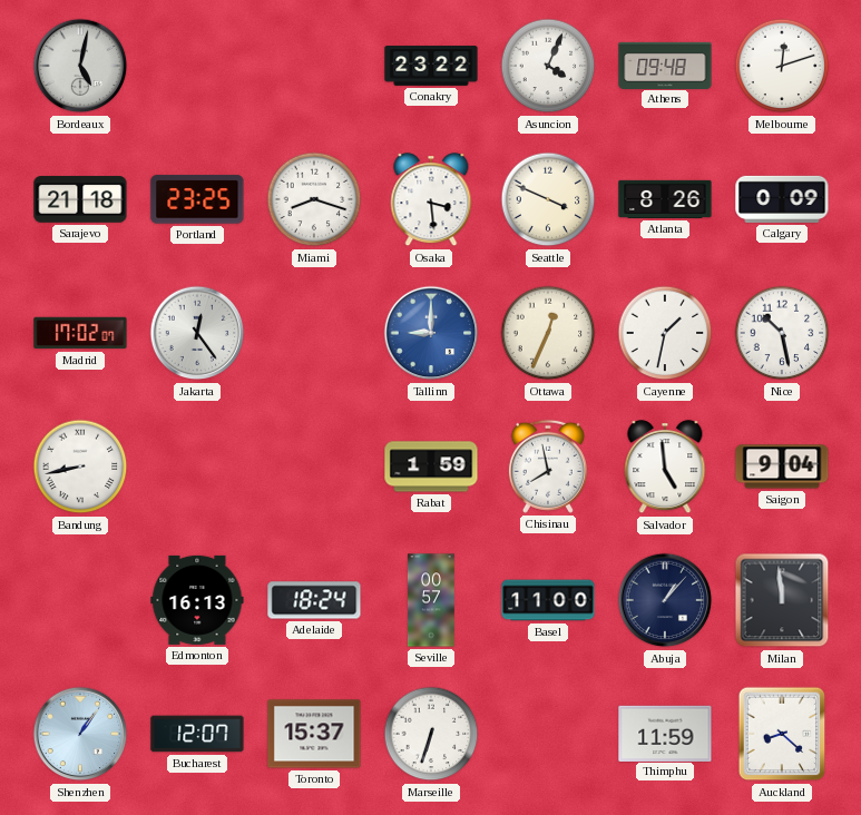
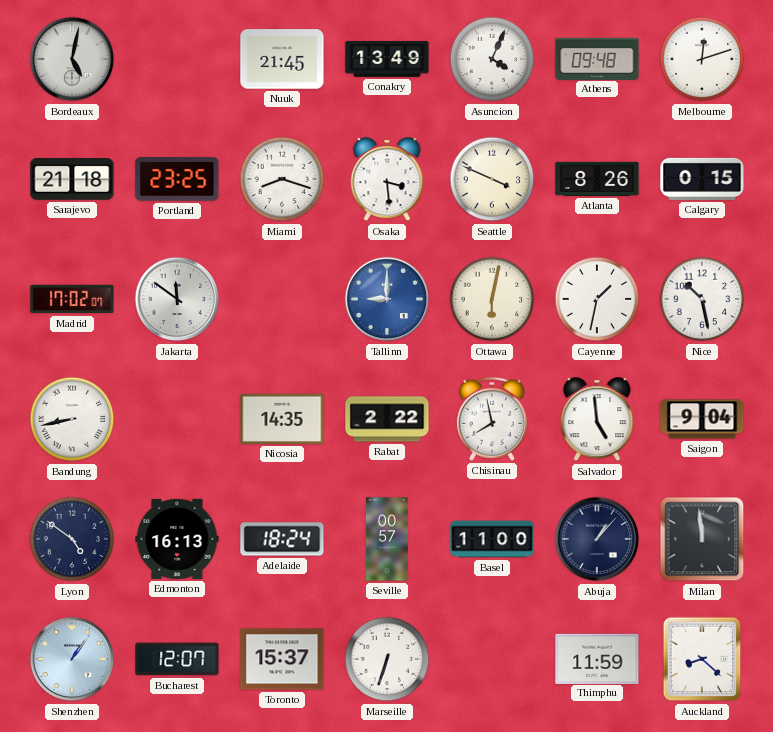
Nuuk: none -> 21:45 (282, 59)
Conakry: 23:22 -> 13:49 (387, 59)
Calgary: 0:09 -> 0:15 (702, 179)
Jakarta: 12:24 -> 11:51 (177, 299)
Ottawa: 12:34 -> 6:02 (492, 299)
Nicosia: none -> 14:35 (282, 419)
Rabat: 1:59 -> 2:22 (387, 419)
Lyon: none -> 4:51 (72, 539)
